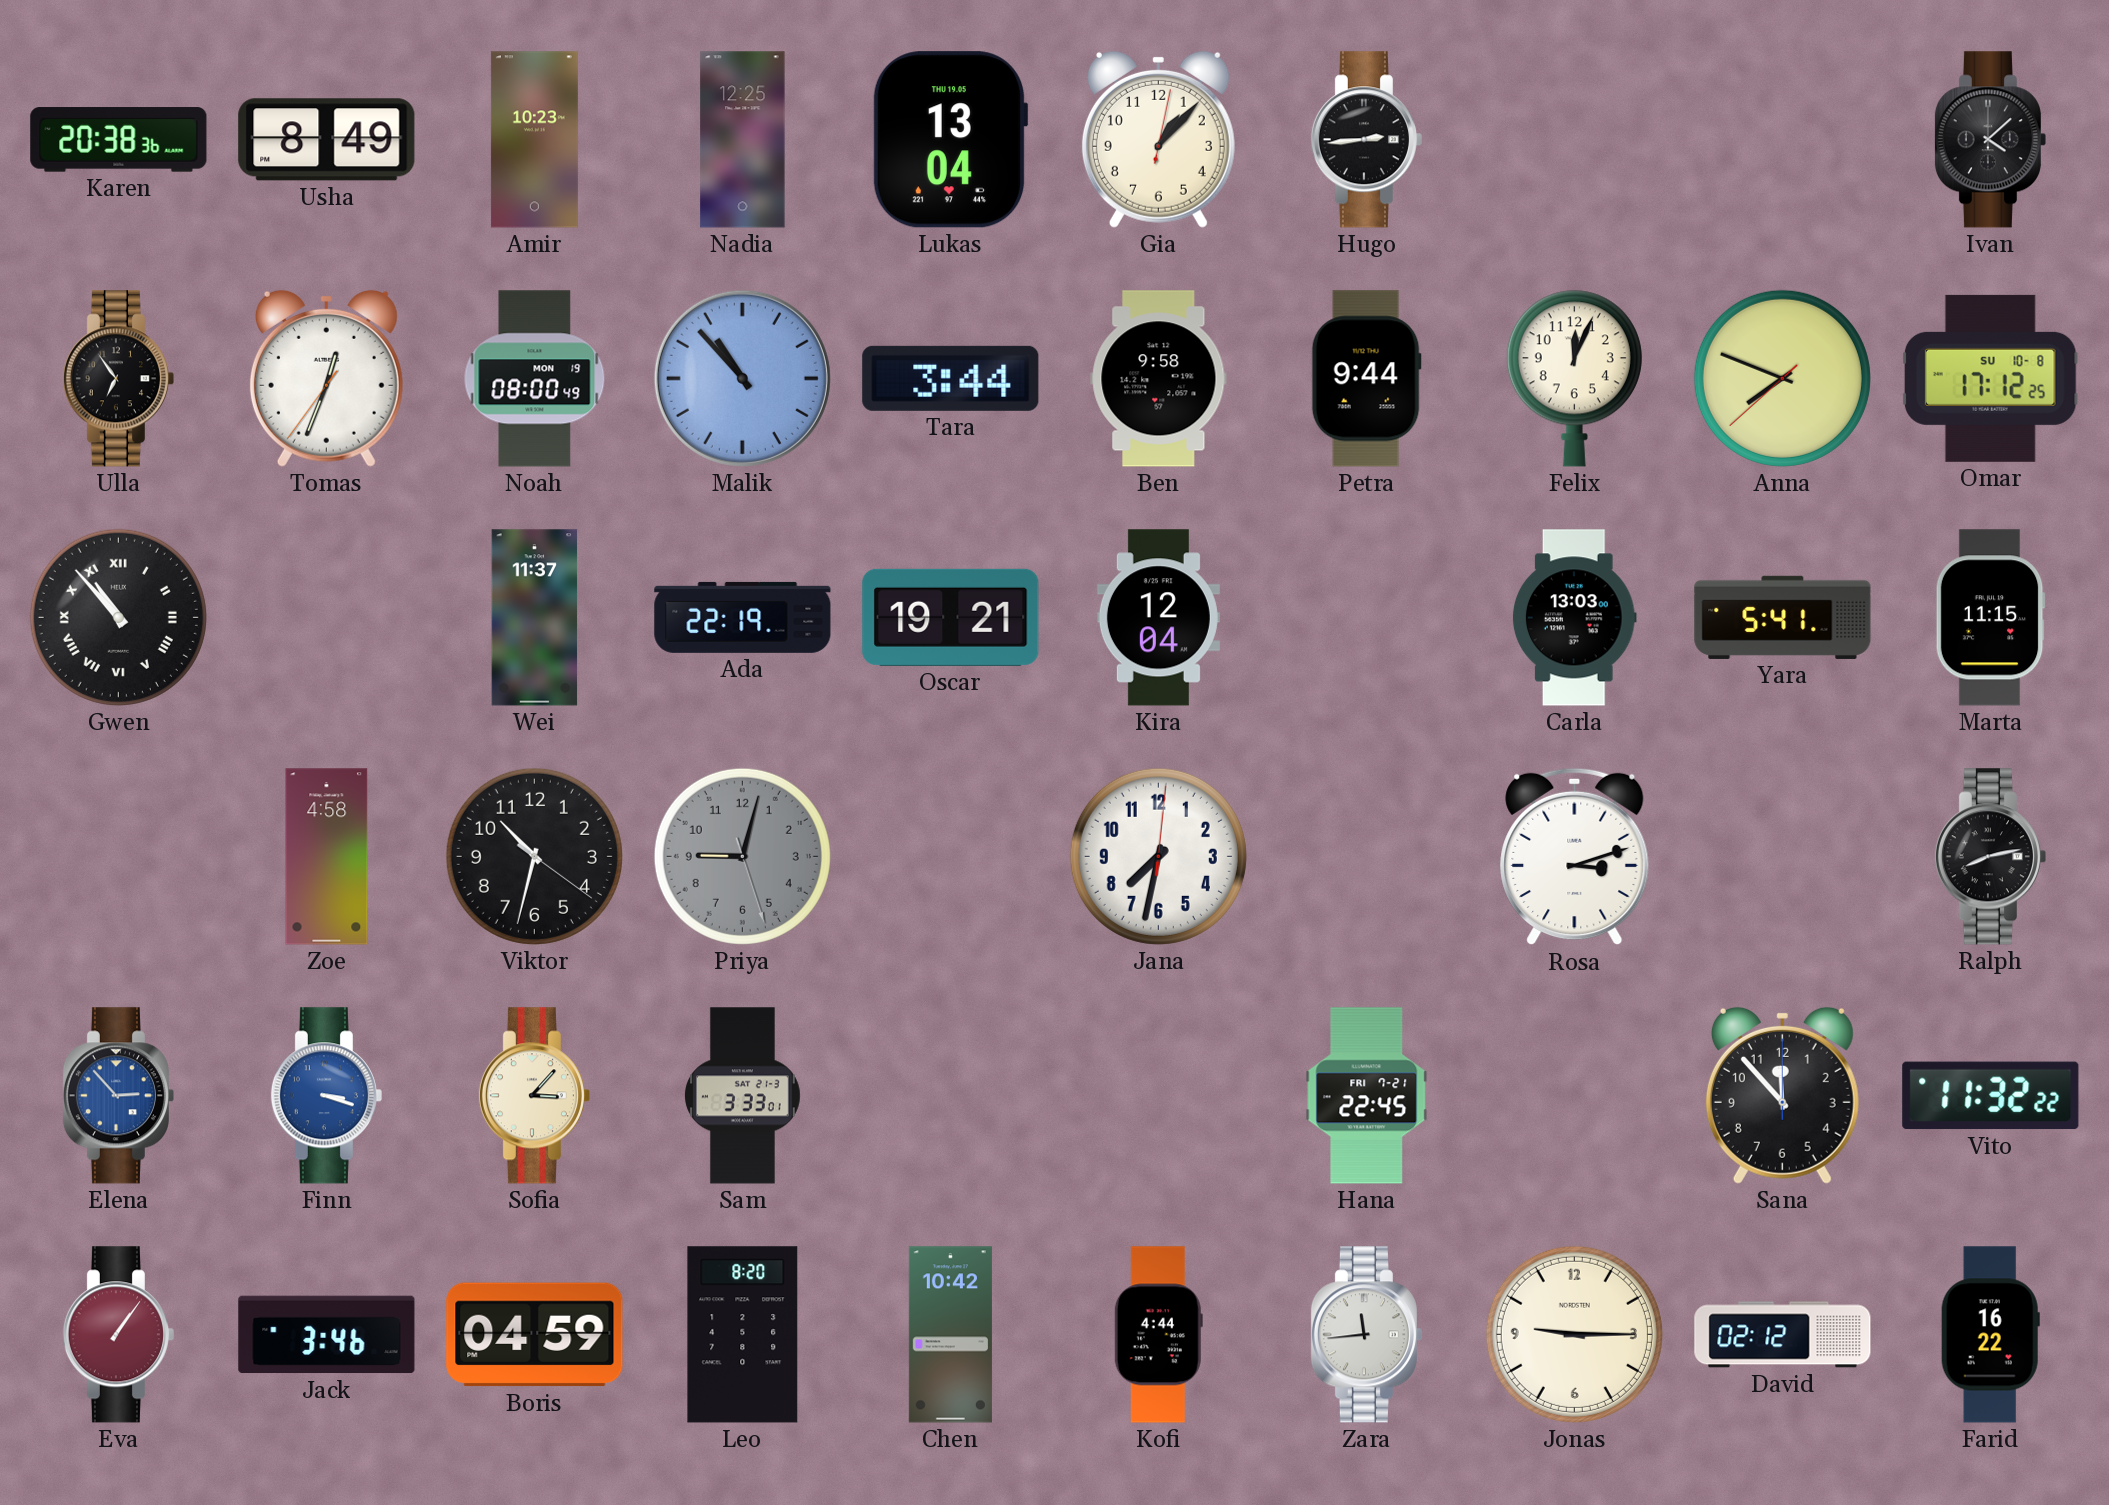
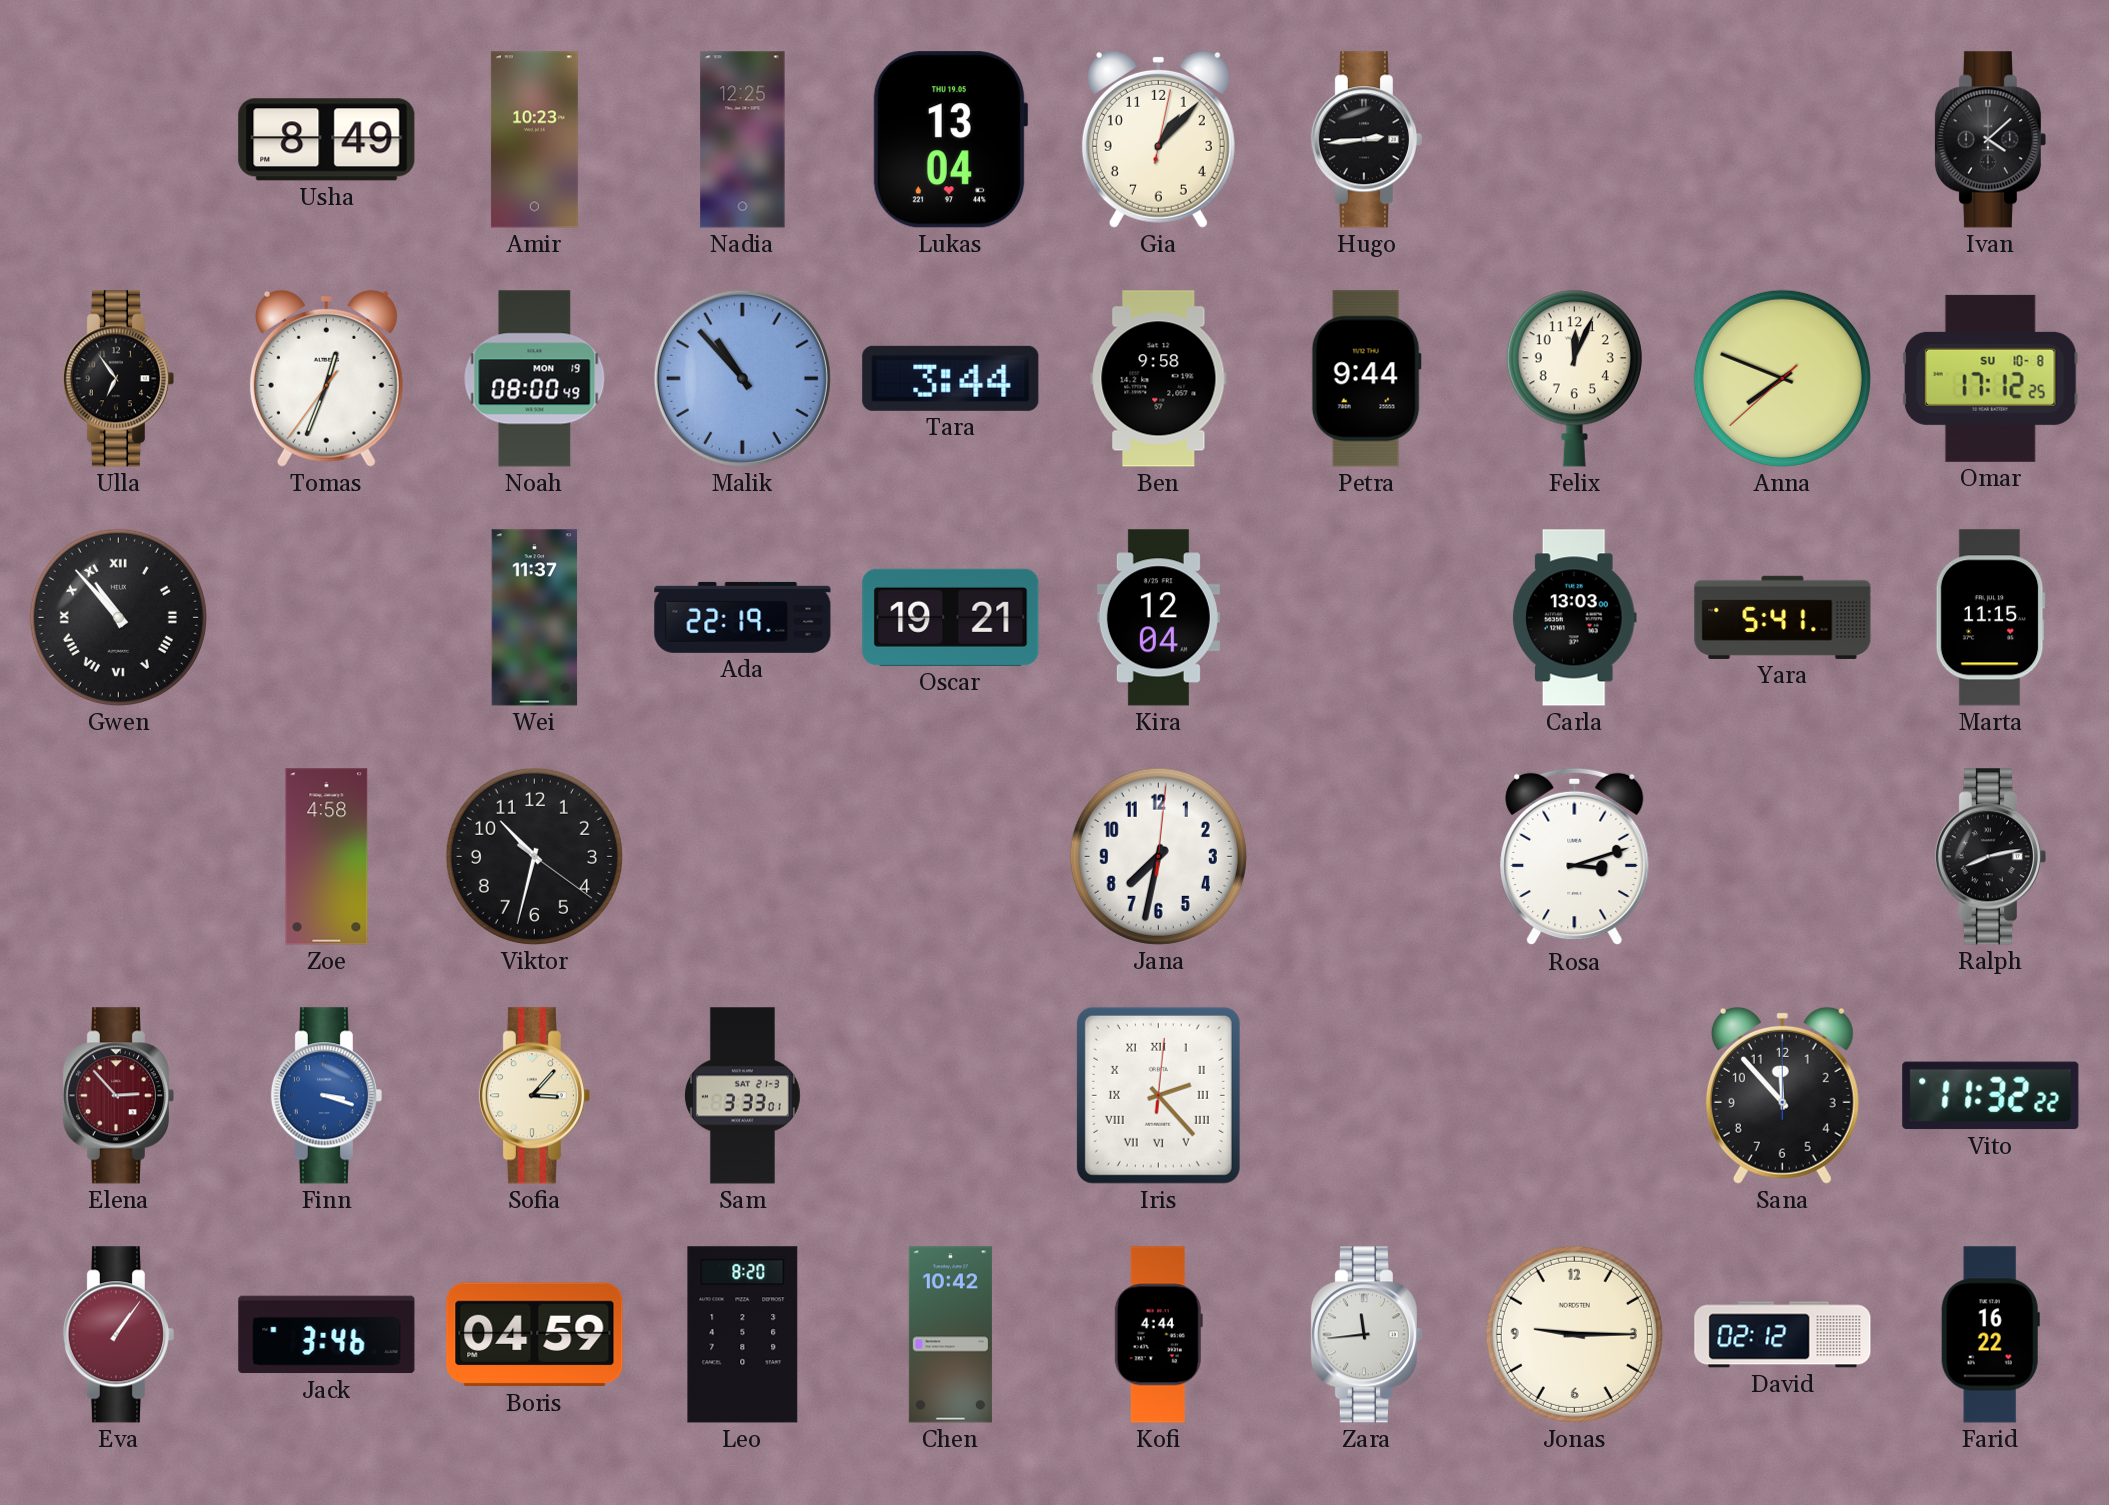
Karen: 20:38 -> none (119, 140)
Priya: 9:02 -> none (742, 856)
Elena dial: blue -> burgundy (118, 1096)
Iris: none -> 2:23 (1158, 1095)
Hana: 22:45 -> none (1367, 1096)
